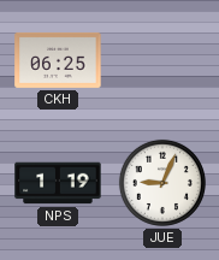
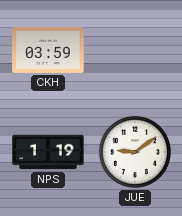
CKH: 06:25 -> 03:59 (48, 50)
JUE: 9:04 -> 9:09 (135, 152)
